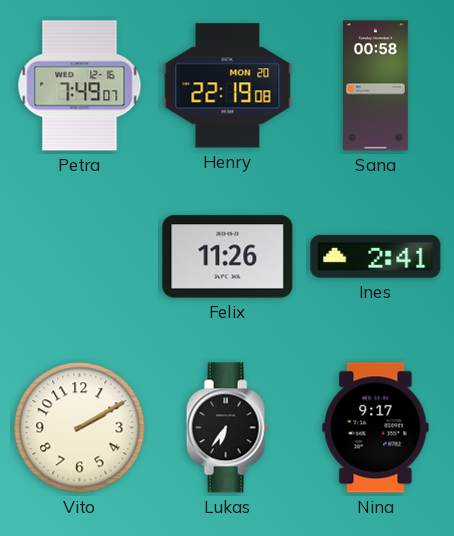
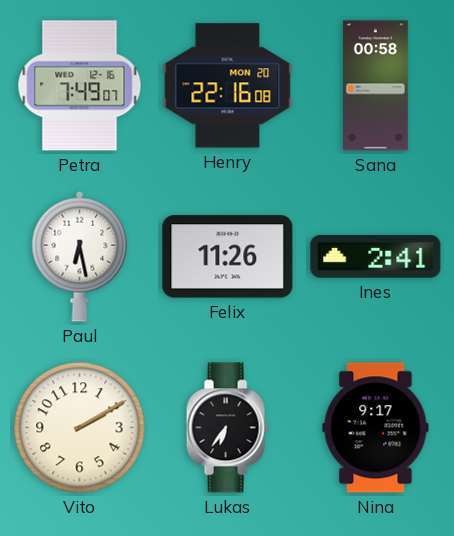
Henry: 22:19 -> 22:16 (228, 86)
Paul: none -> 6:28 (80, 256)
